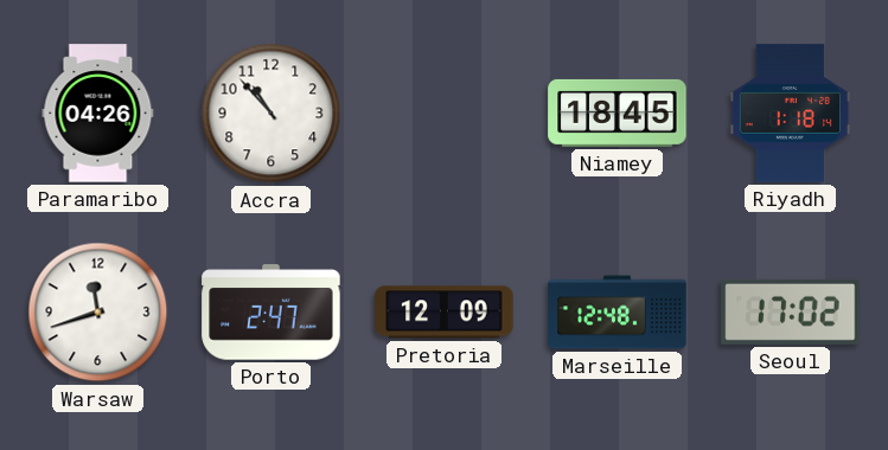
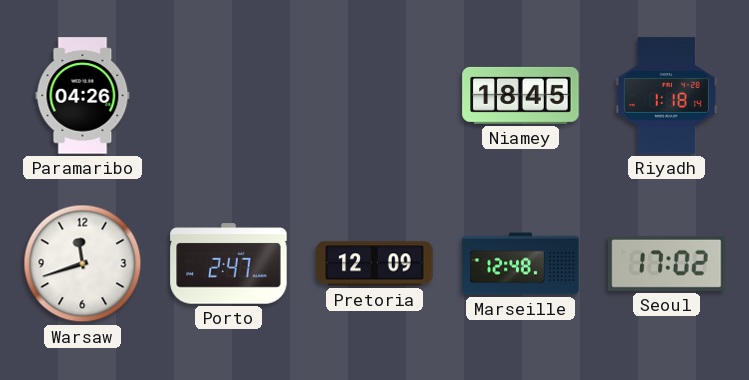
Accra: 10:53 -> none (271, 114)
